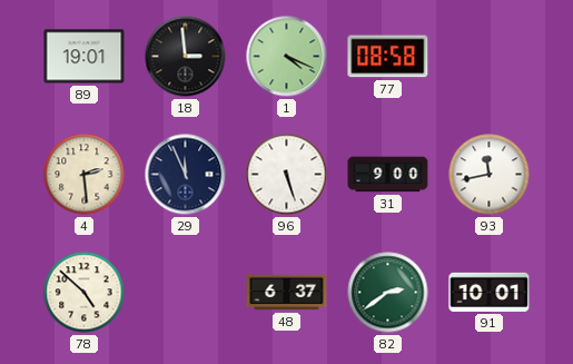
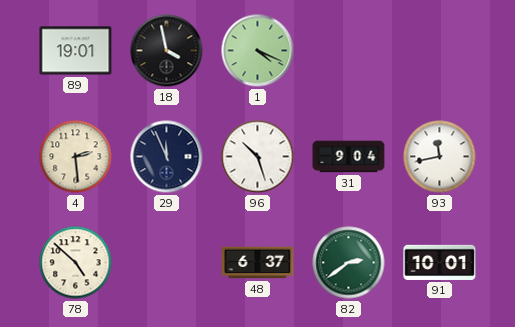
18: 2:59 -> 3:58 (167, 51)
77: 08:58 -> none (388, 57)
96: 5:27 -> 10:27 (258, 157)
31: 9:00 -> 9:04 (349, 157)
